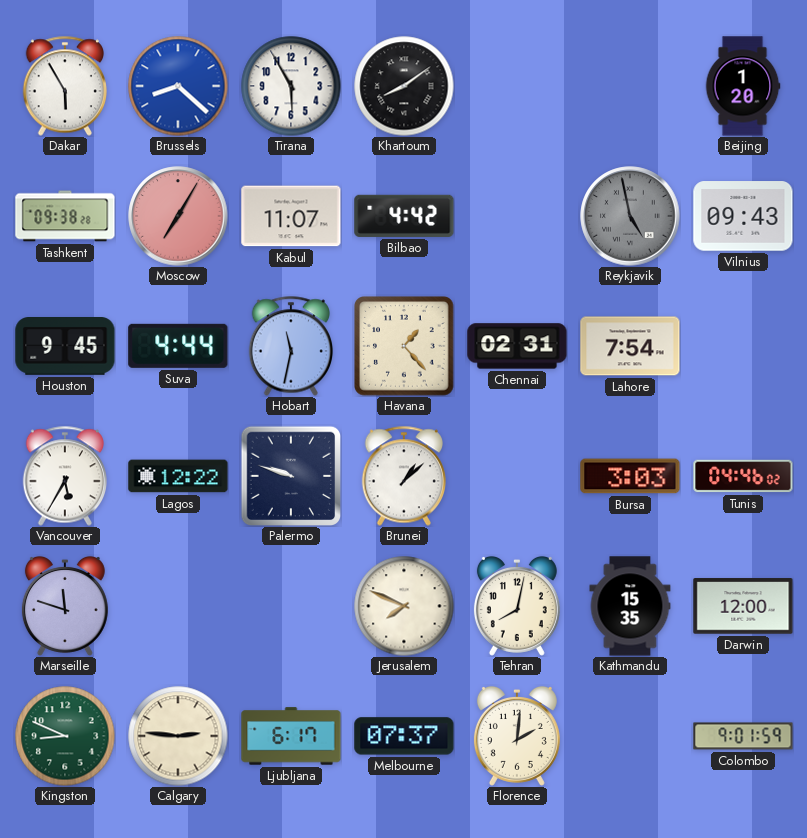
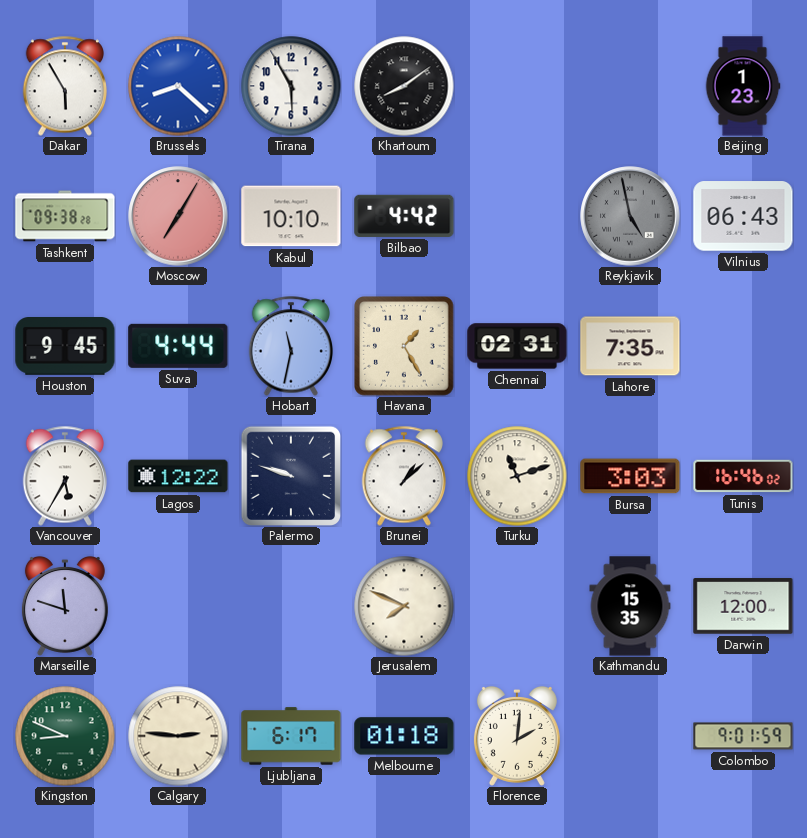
Beijing: 1:20 -> 1:23 (743, 86)
Kabul: 11:07 -> 10:10 (291, 216)
Vilnius: 09:43 -> 06:43 (743, 216)
Havana: 1:23 -> 1:25 (404, 346)
Lahore: 7:54 -> 7:35 (630, 346)
Turku: none -> 11:12 (517, 476)
Tunis: 04:46 -> 16:46 (743, 476)
Tehran: 8:02 -> none (517, 606)
Melbourne: 07:37 -> 01:18 (404, 736)
